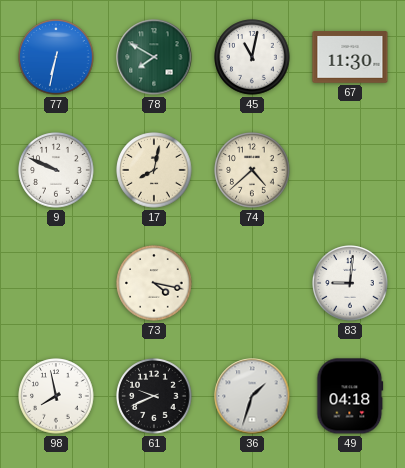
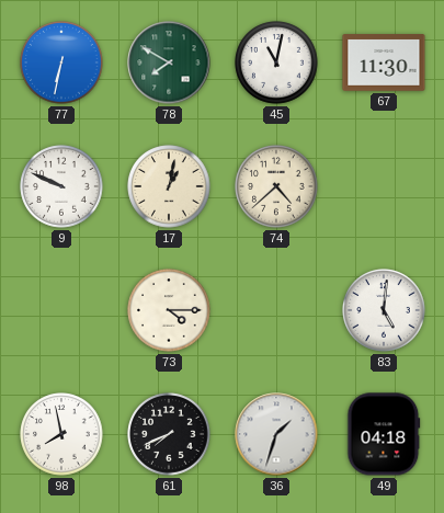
17: 8:02 -> 1:02 (169, 186)
73: 4:17 -> 4:15 (169, 310)
83: 9:01 -> 5:01 (384, 310)
61: 9:41 -> 7:41 (169, 434)
